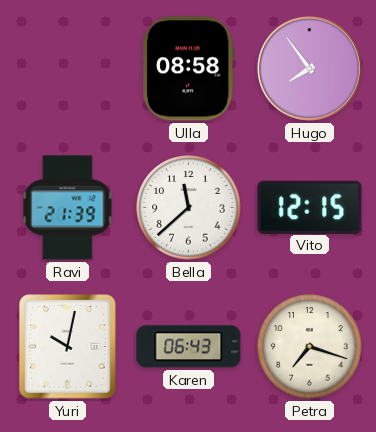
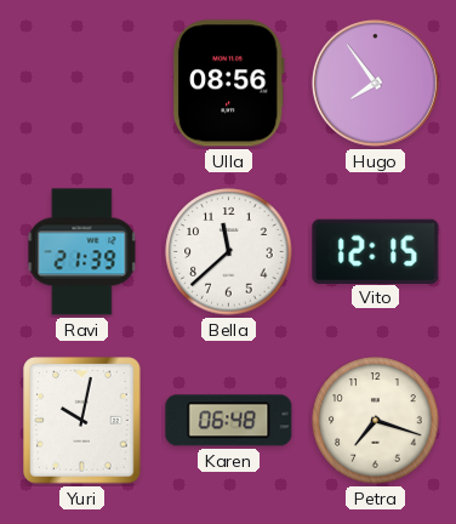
Ulla: 08:58 -> 08:56 (228, 84)
Karen: 06:43 -> 06:48 (229, 421)
